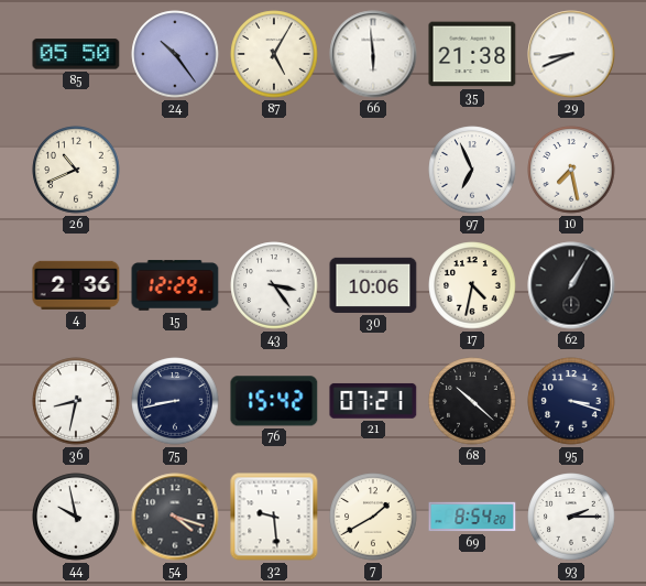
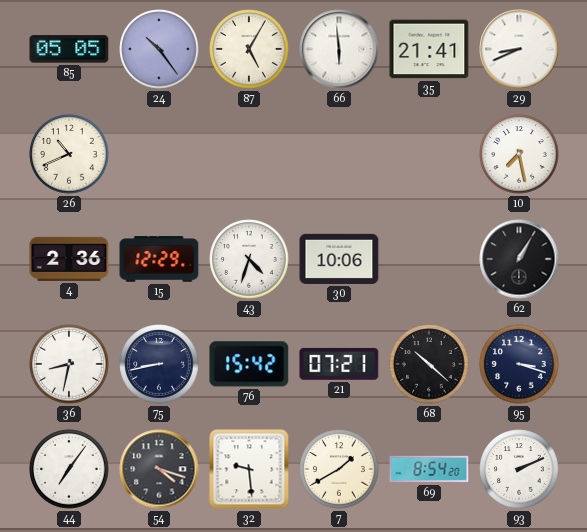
85: 05:50 -> 05:05 (69, 49)
35: 21:38 -> 21:41 (429, 49)
97: 6:56 -> none (472, 170)
43: 3:24 -> 4:33 (249, 259)
17: 4:32 -> none (472, 285)
44: 9:58 -> 7:06 (69, 469)
93: 2:15 -> 2:11 (519, 469)
